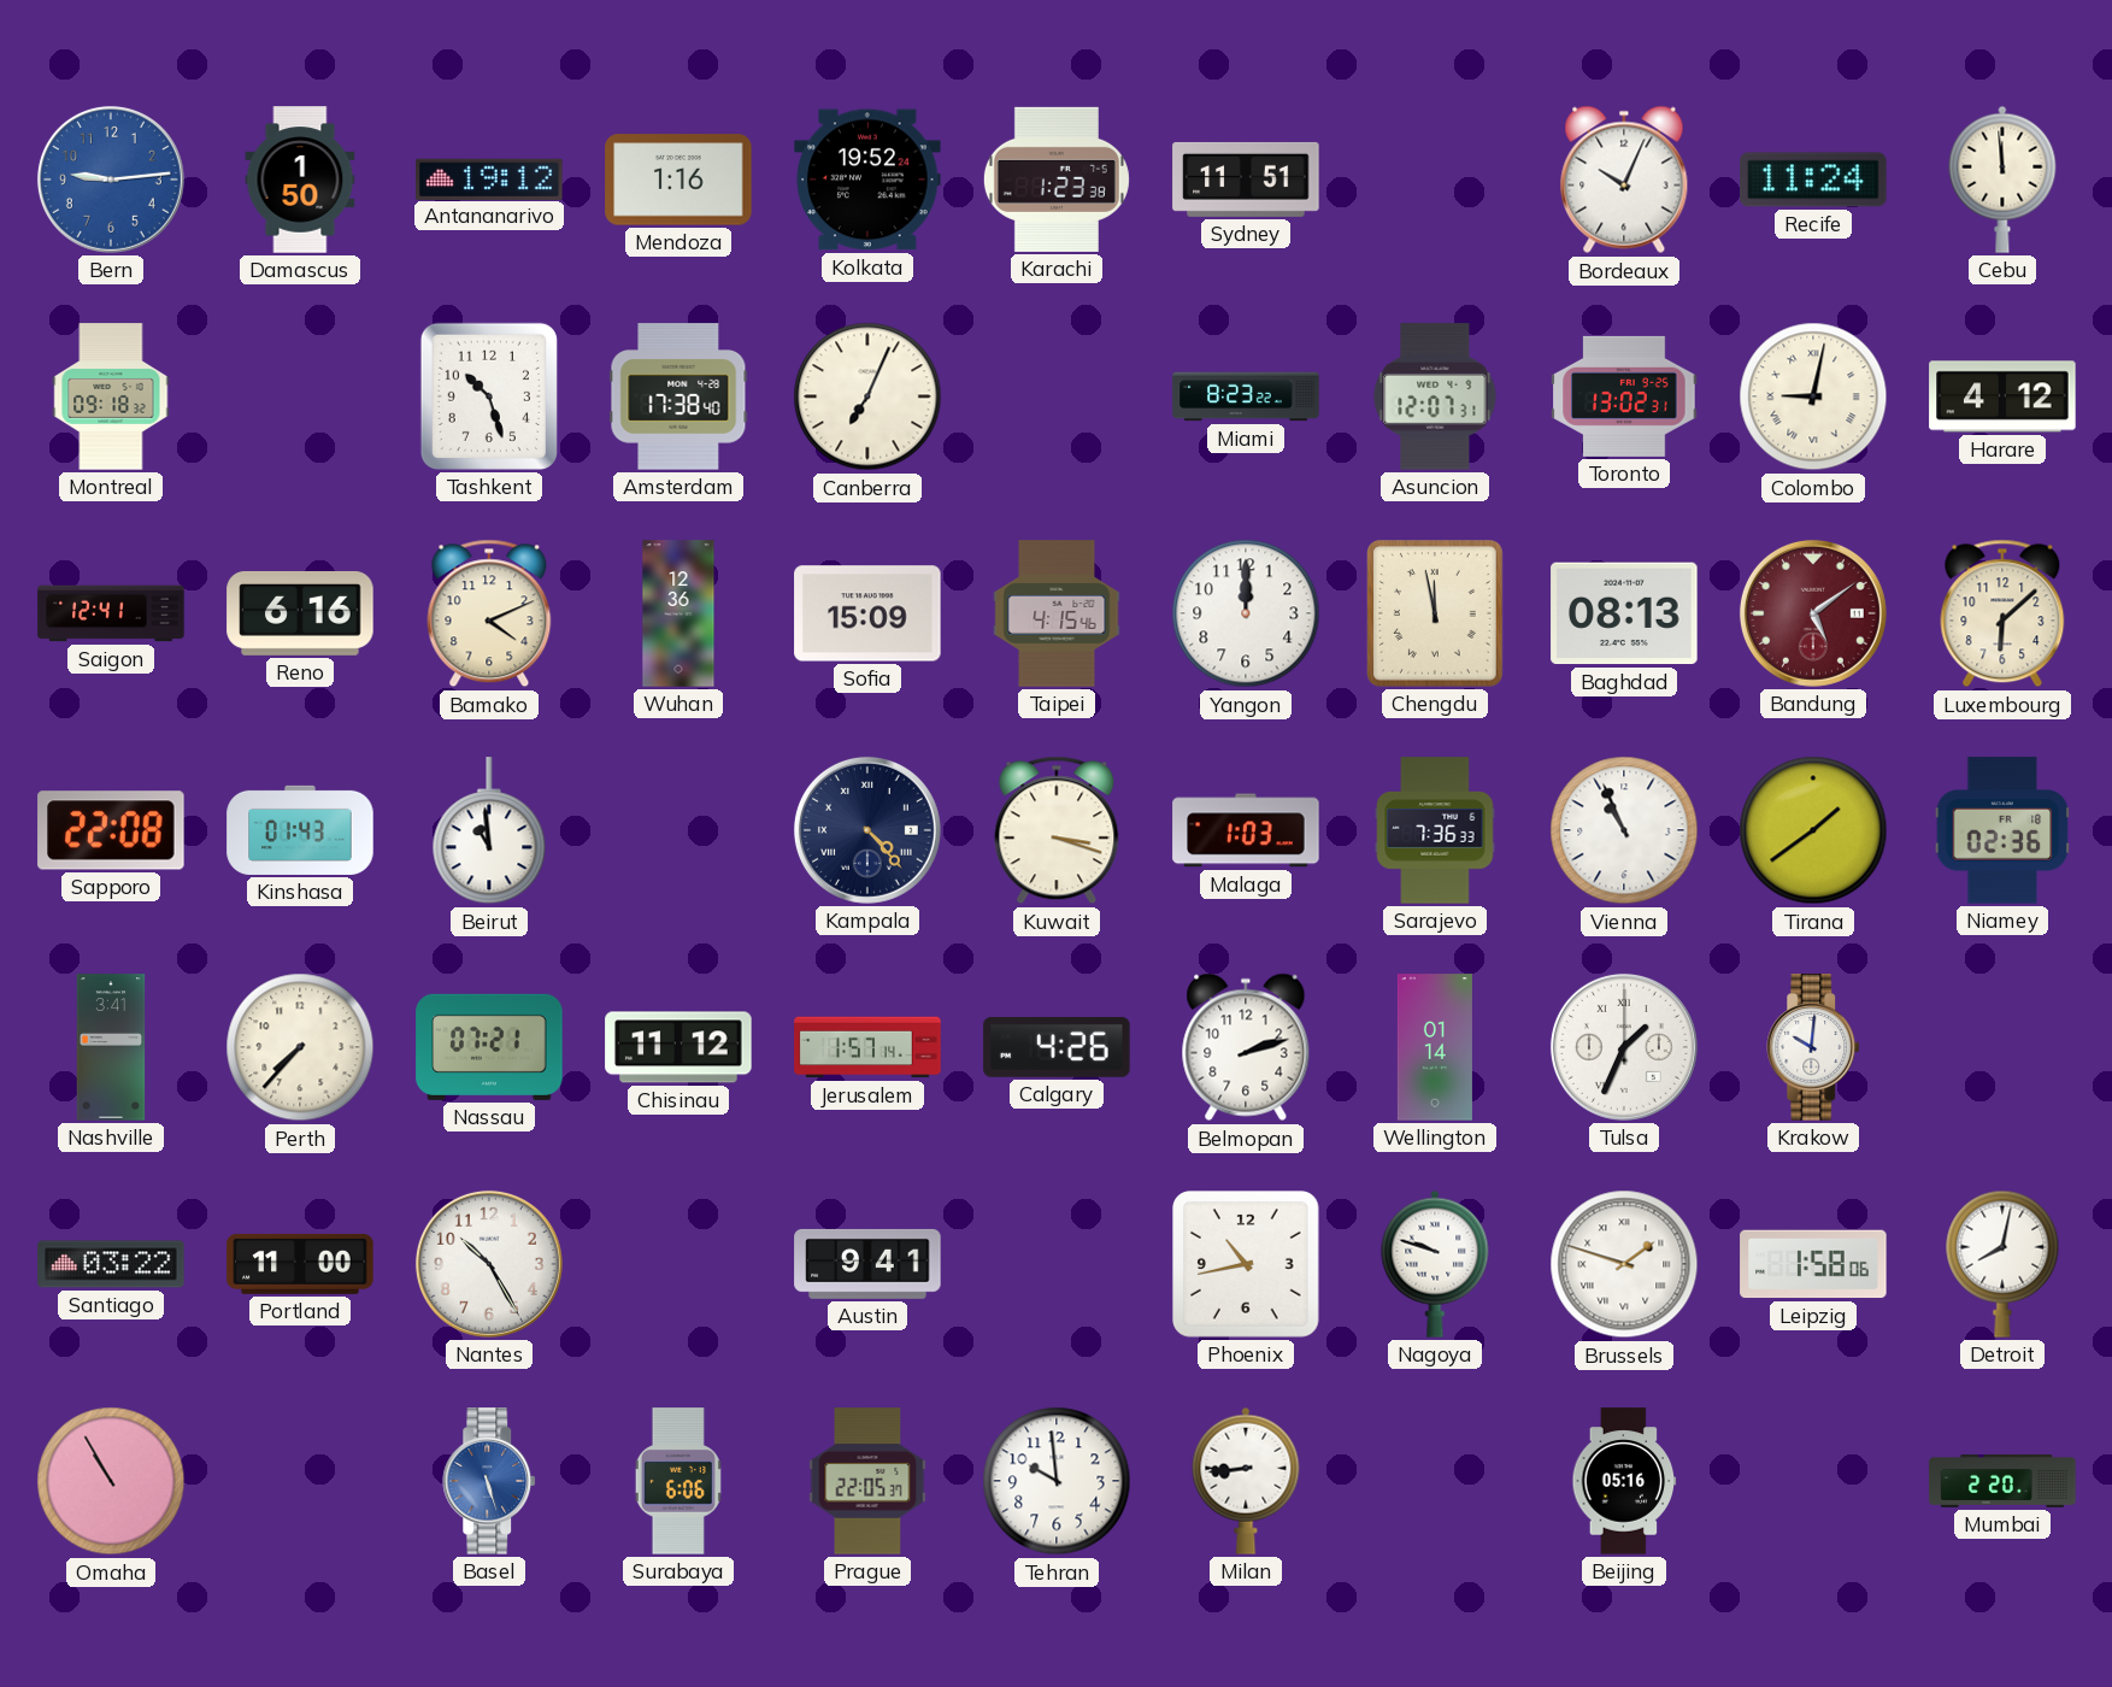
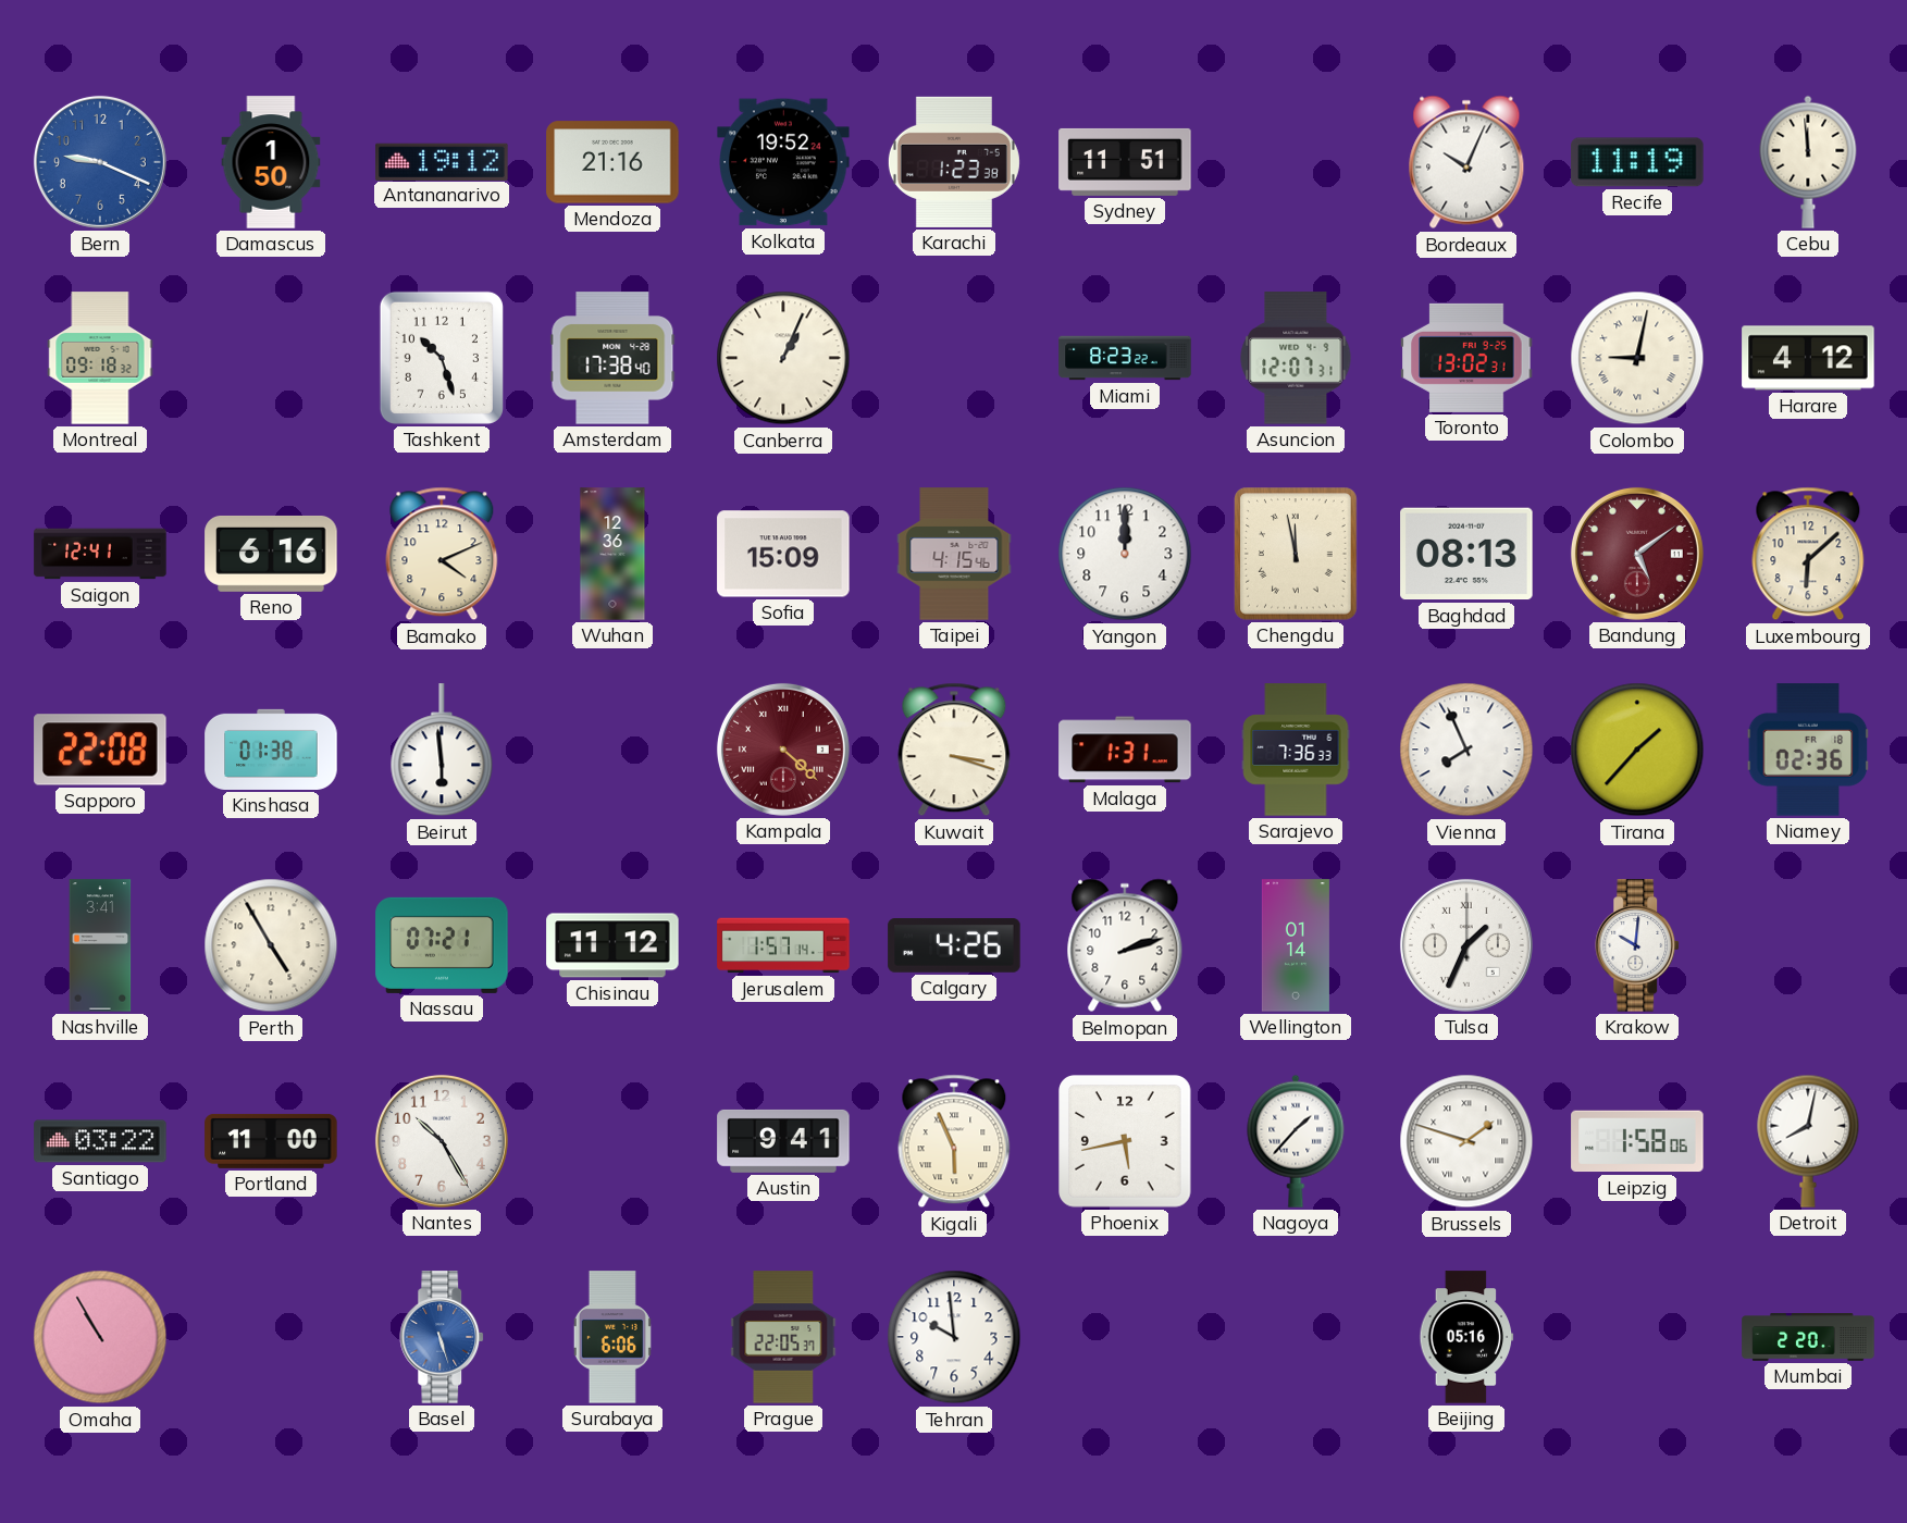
Bern: 9:14 -> 9:19 (100, 162)
Mendoza: 1:16 -> 21:16 (612, 162)
Recife: 11:24 -> 11:19 (1637, 162)
Canberra: 7:04 -> 1:04 (783, 358)
Kinshasa: 01:43 -> 01:38 (271, 750)
Beirut: 10:59 -> 5:59 (442, 751)
Kampala: 4:23 -> 4:22 (783, 750)
Kampala dial: navy -> burgundy (783, 750)
Malaga: 1:03 -> 1:31 (1125, 750)
Vienna: 10:56 -> 7:56 (1466, 750)
Tirana: 1:39 -> 1:37 (1637, 750)
Perth: 7:37 -> 4:55 (271, 945)
Kigali: none -> 5:56 (954, 1141)
Phoenix: 10:43 -> 5:43 (1126, 1142)
Nagoya: 9:48 -> 1:37 (1296, 1141)
Milan: 8:44 -> none (1246, 1481)
